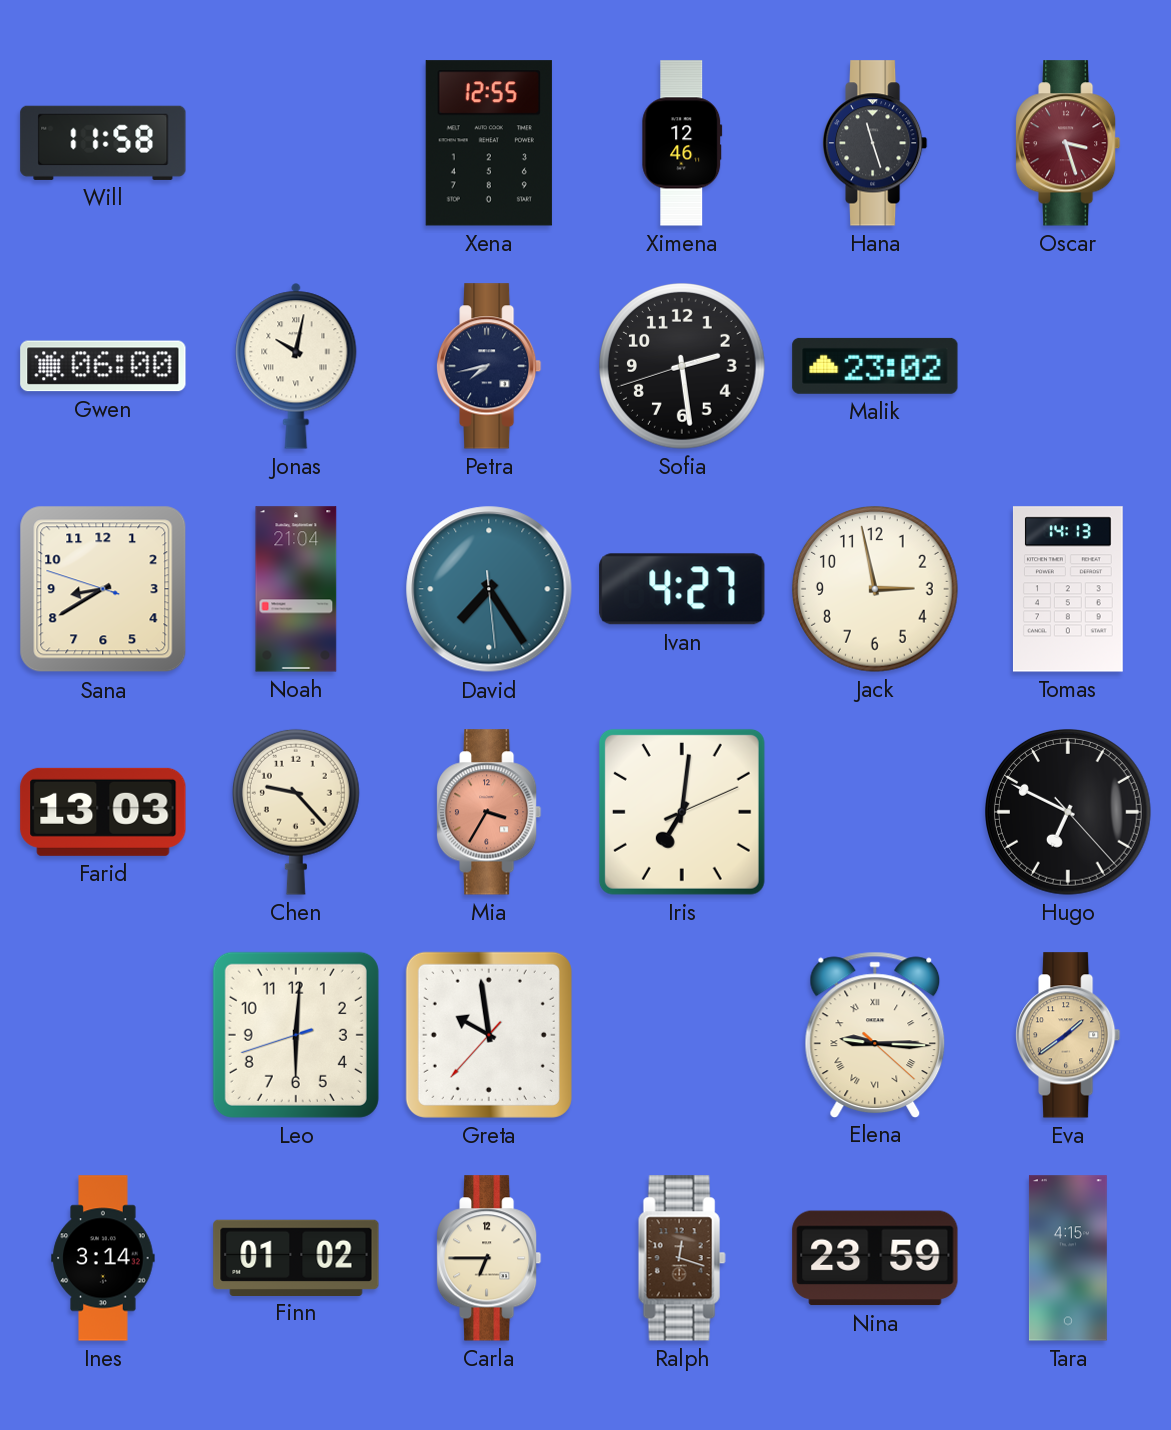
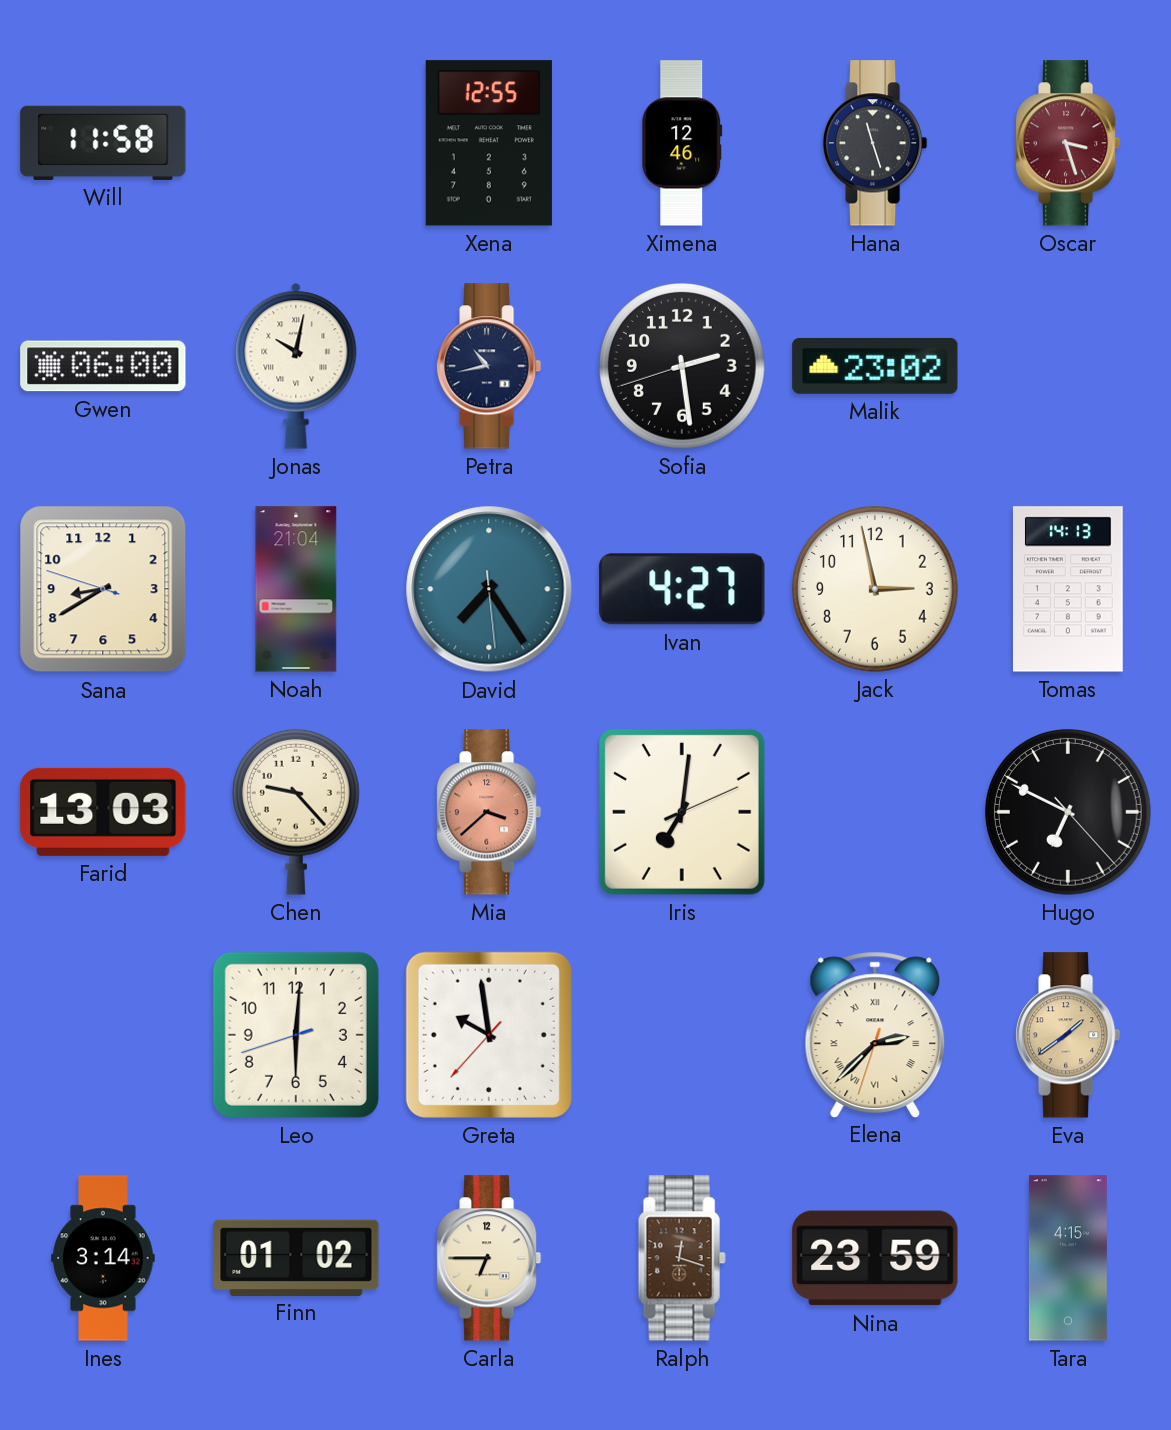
Petra: 7:43 -> 10:43 (489, 366)
Mia: 3:35 -> 3:38 (489, 812)
Elena: 9:15 -> 2:37 (875, 1034)
